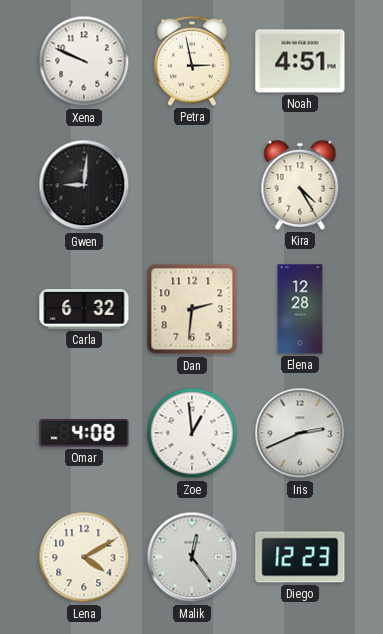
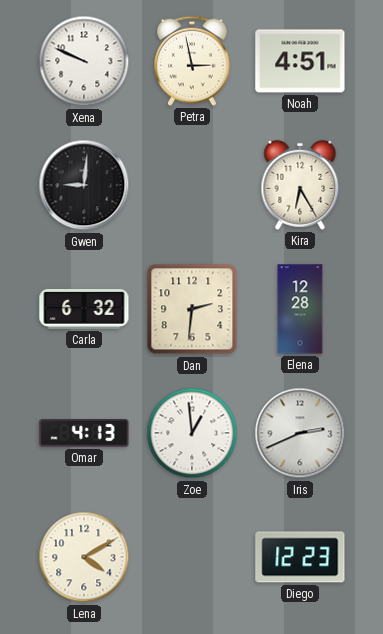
Kira: 4:25 -> 6:25 (300, 185)
Omar: 4:08 -> 4:13 (84, 433)
Malik: 12:24 -> none (192, 557)
